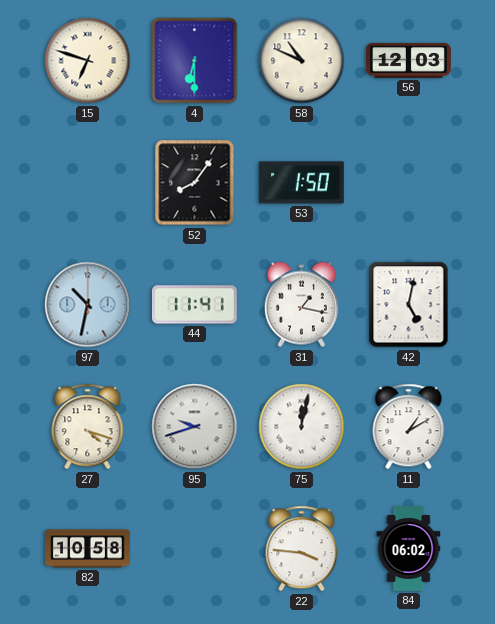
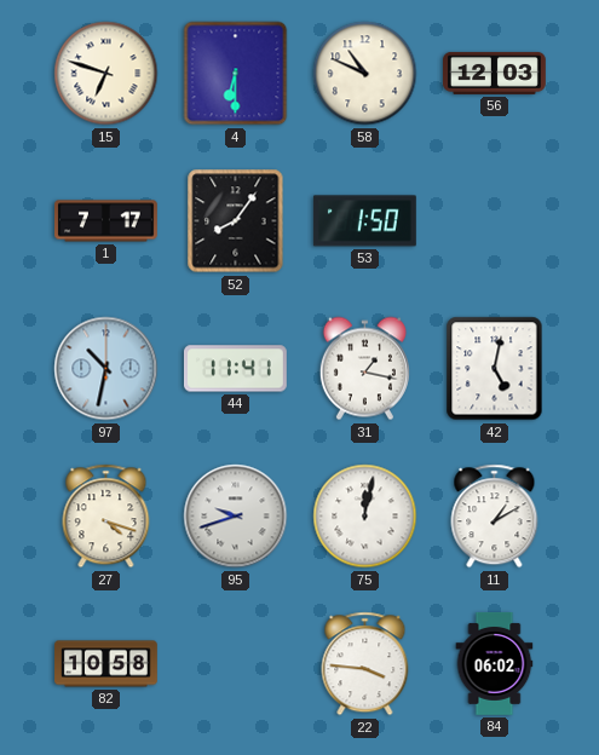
1: none -> 7:17 (106, 221)
